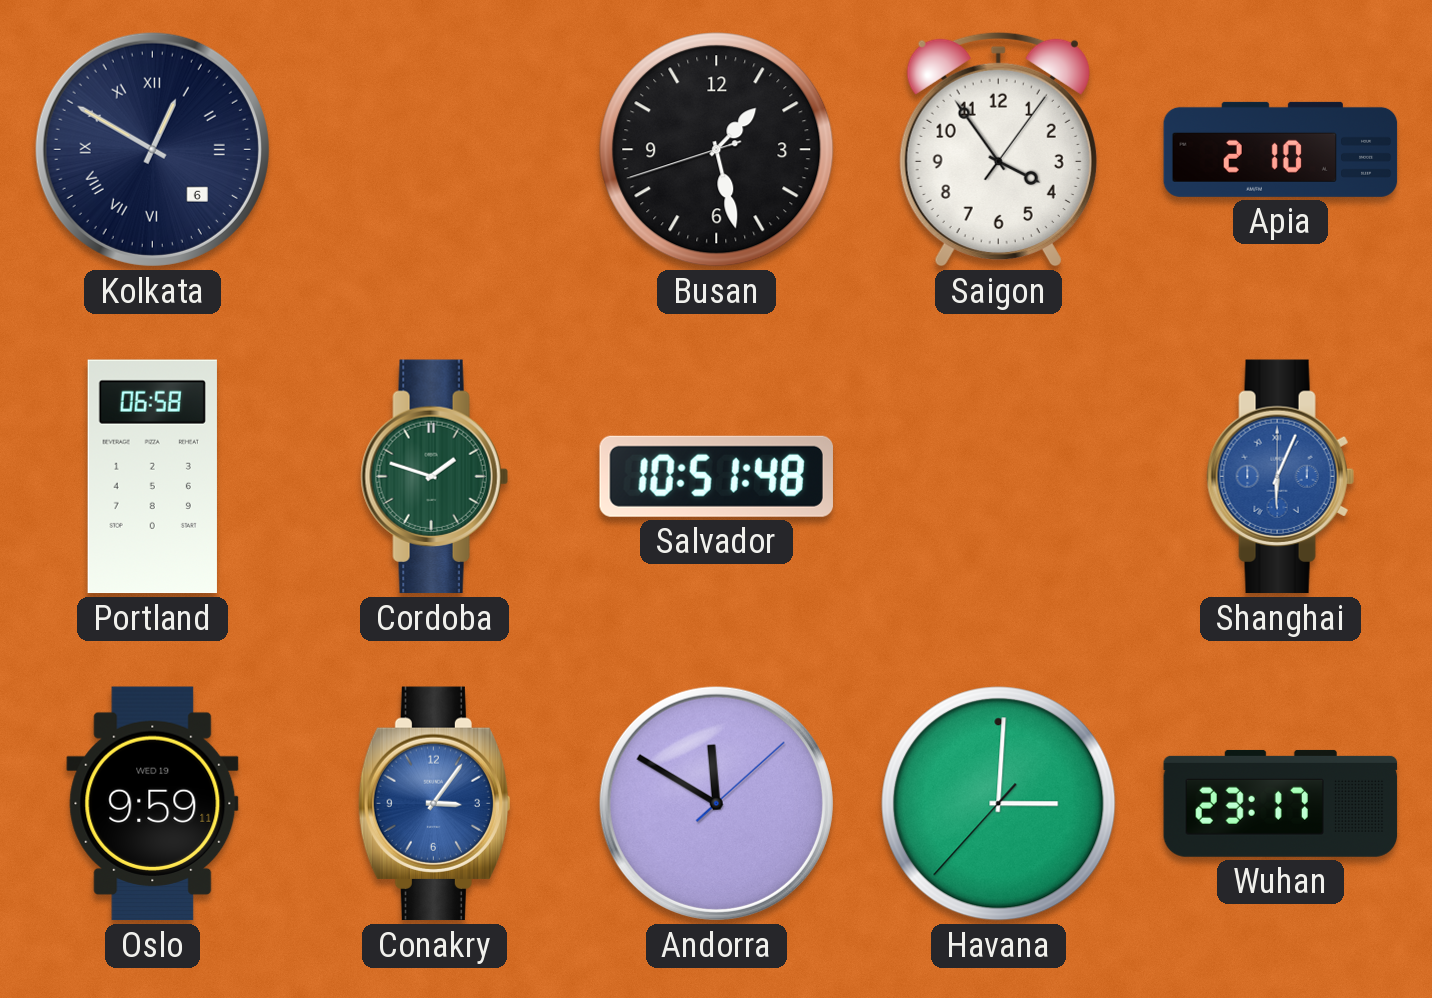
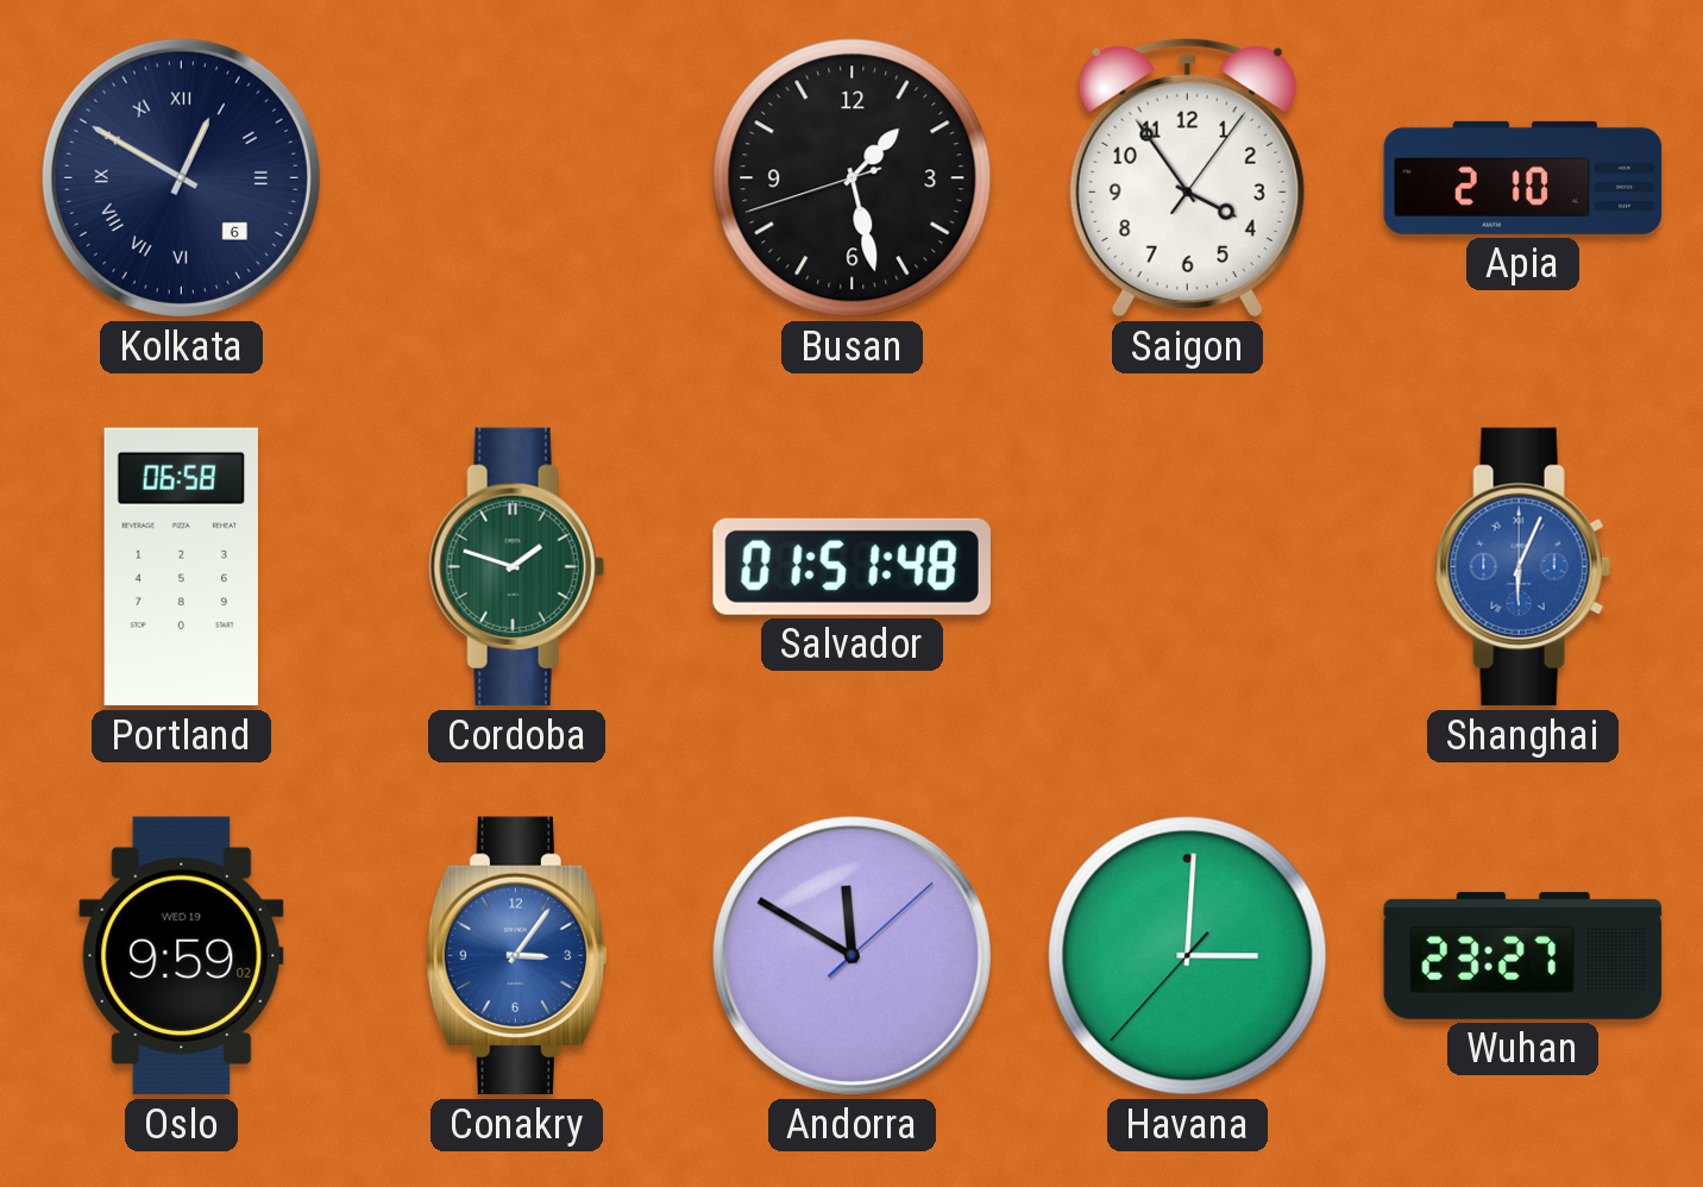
Salvador: 10:51 -> 01:51 (851, 566)
Oslo: 9:59:11 -> 9:59:02 (182, 956)
Wuhan: 23:17 -> 23:27 (1523, 955)
